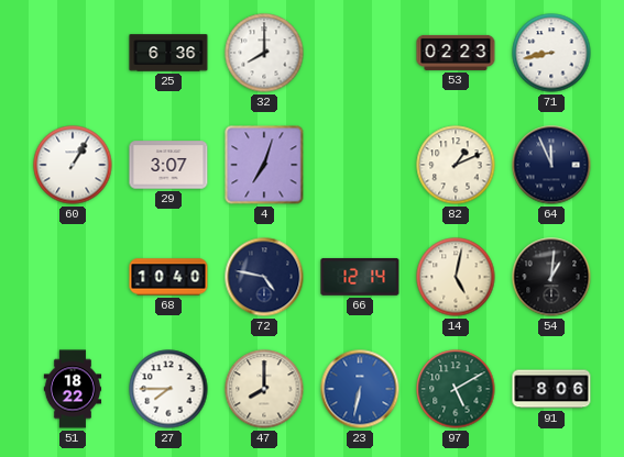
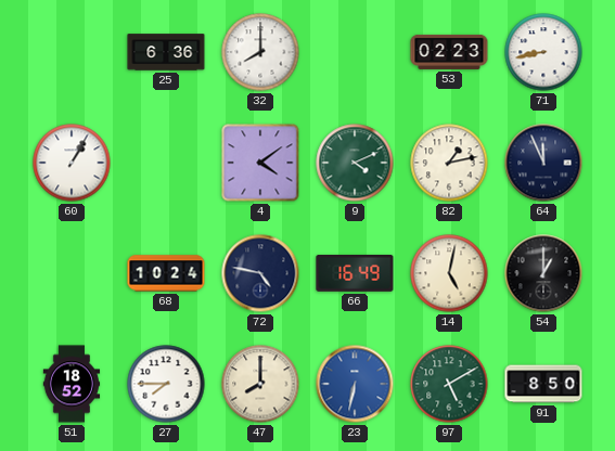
29: 3:07 -> none (168, 165)
4: 7:03 -> 4:09 (260, 163)
9: none -> 4:11 (355, 163)
82: 1:11 -> 1:13 (449, 163)
68: 10:40 -> 10:24 (166, 273)
66: 12:14 -> 16:49 (355, 273)
54: 1:01 -> 1:00 (543, 273)
51: 18:22 -> 18:52 (72, 384)
91: 8:06 -> 8:50 (543, 384)
